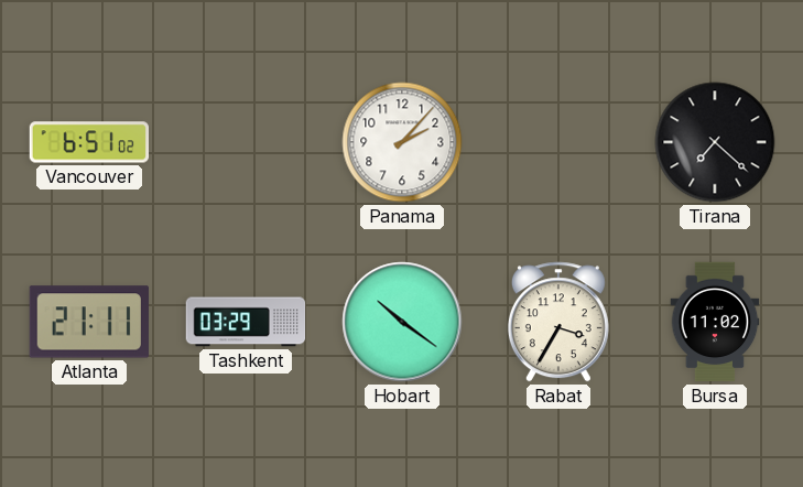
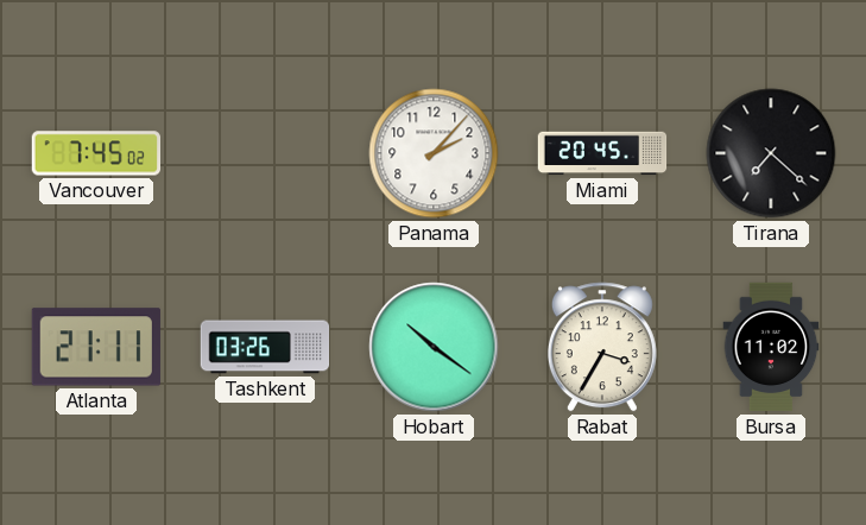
Vancouver: 6:51 -> 7:45 (95, 153)
Miami: none -> 20:45 (602, 153)
Tashkent: 03:29 -> 03:26 (265, 347)
